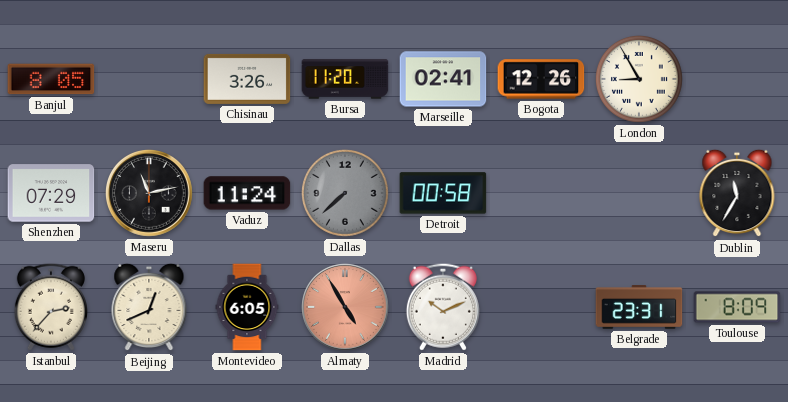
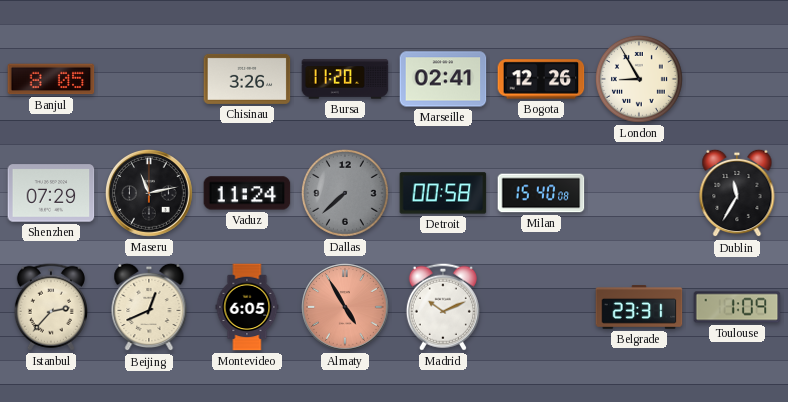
Milan: none -> 15:40 (541, 193)
Toulouse: 8:09 -> 1:09 (737, 307)
